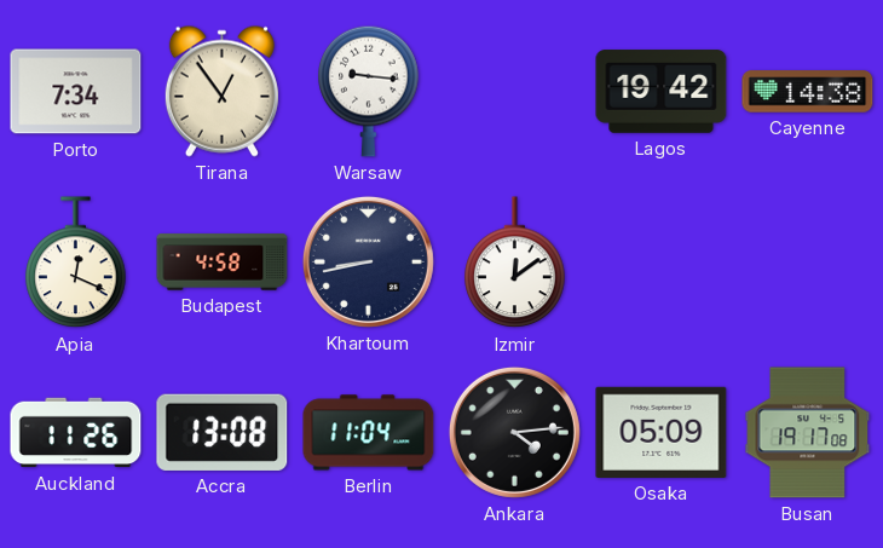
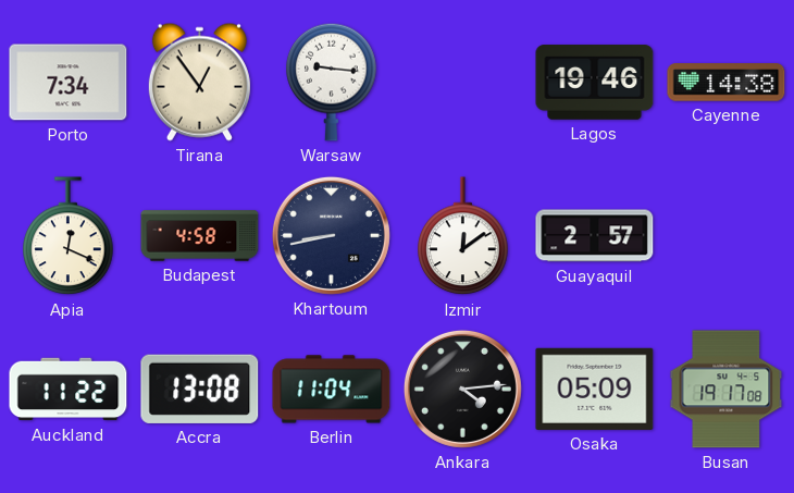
Lagos: 19:42 -> 19:46 (595, 83)
Guayaquil: none -> 2:57 (595, 236)
Auckland: 11:26 -> 11:22 (69, 390)
